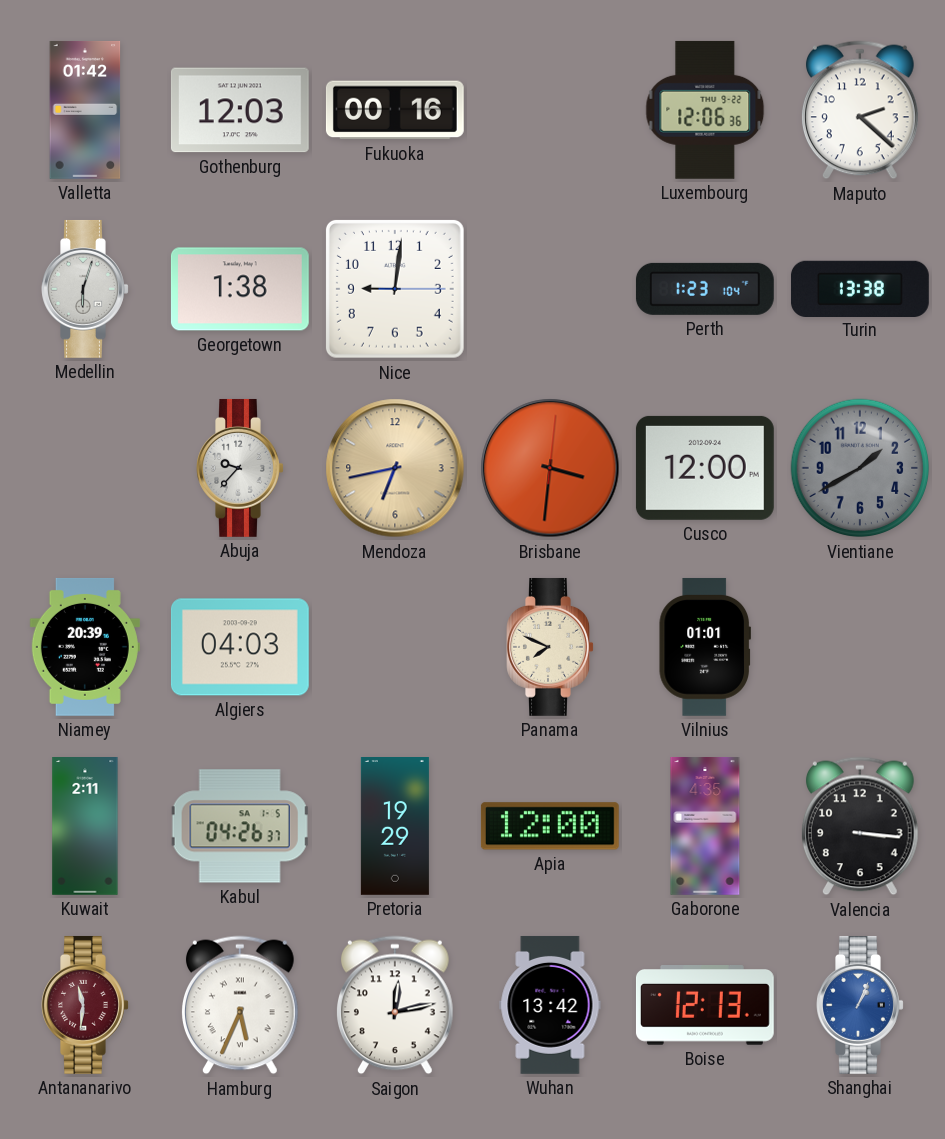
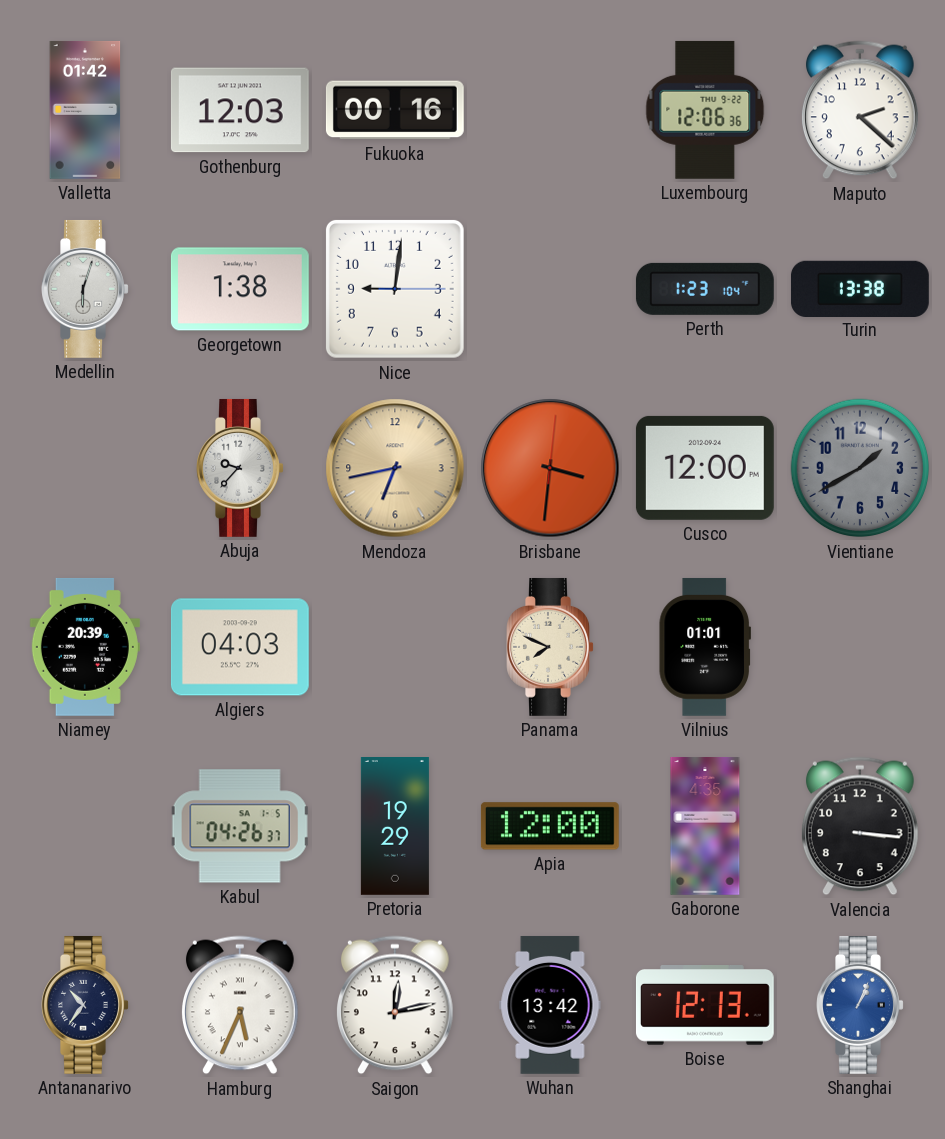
Kuwait: 2:11 -> none (85, 827)
Antananarivo: 11:31 -> 10:36 (85, 1005)
Antananarivo dial: burgundy -> navy (85, 1005)
